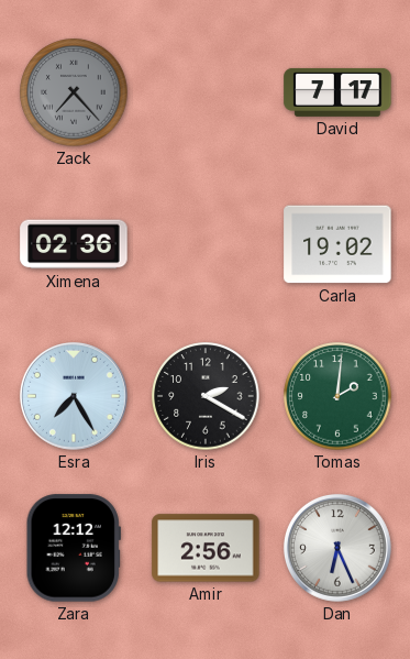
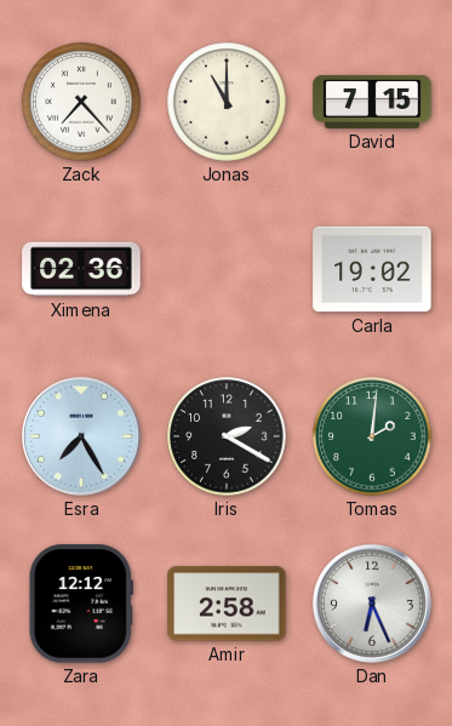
Zack dial: grey -> white (81, 102)
Jonas: none -> 11:00 (227, 102)
David: 7:17 -> 7:15 (372, 102)
Amir: 2:56 -> 2:58 (227, 604)
